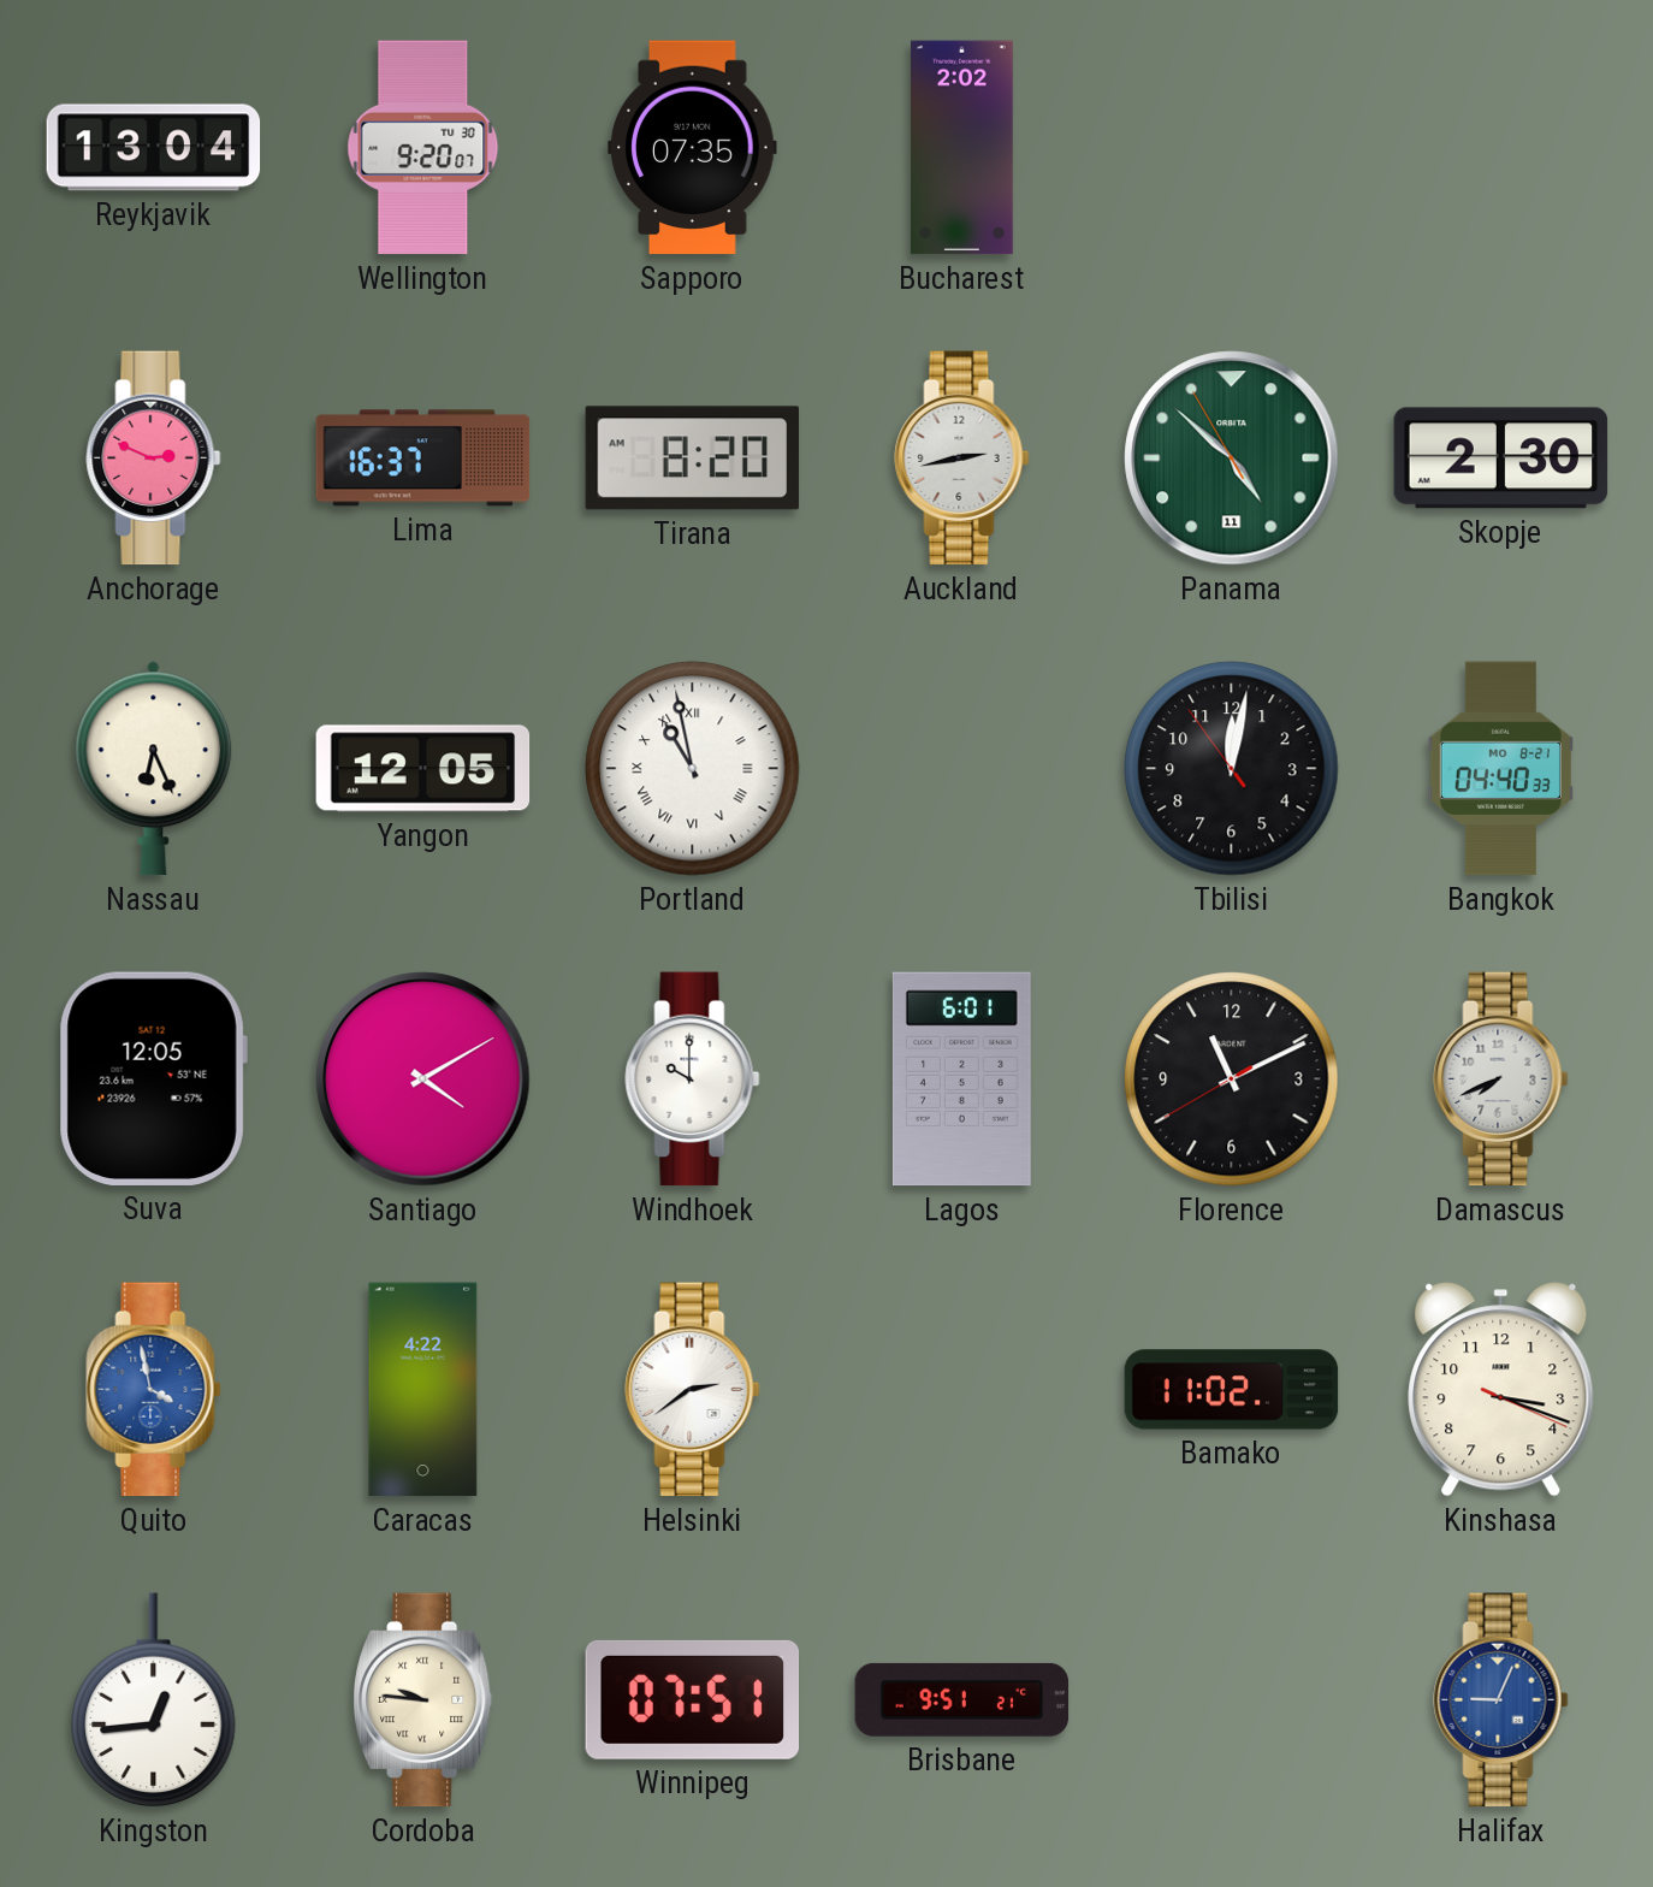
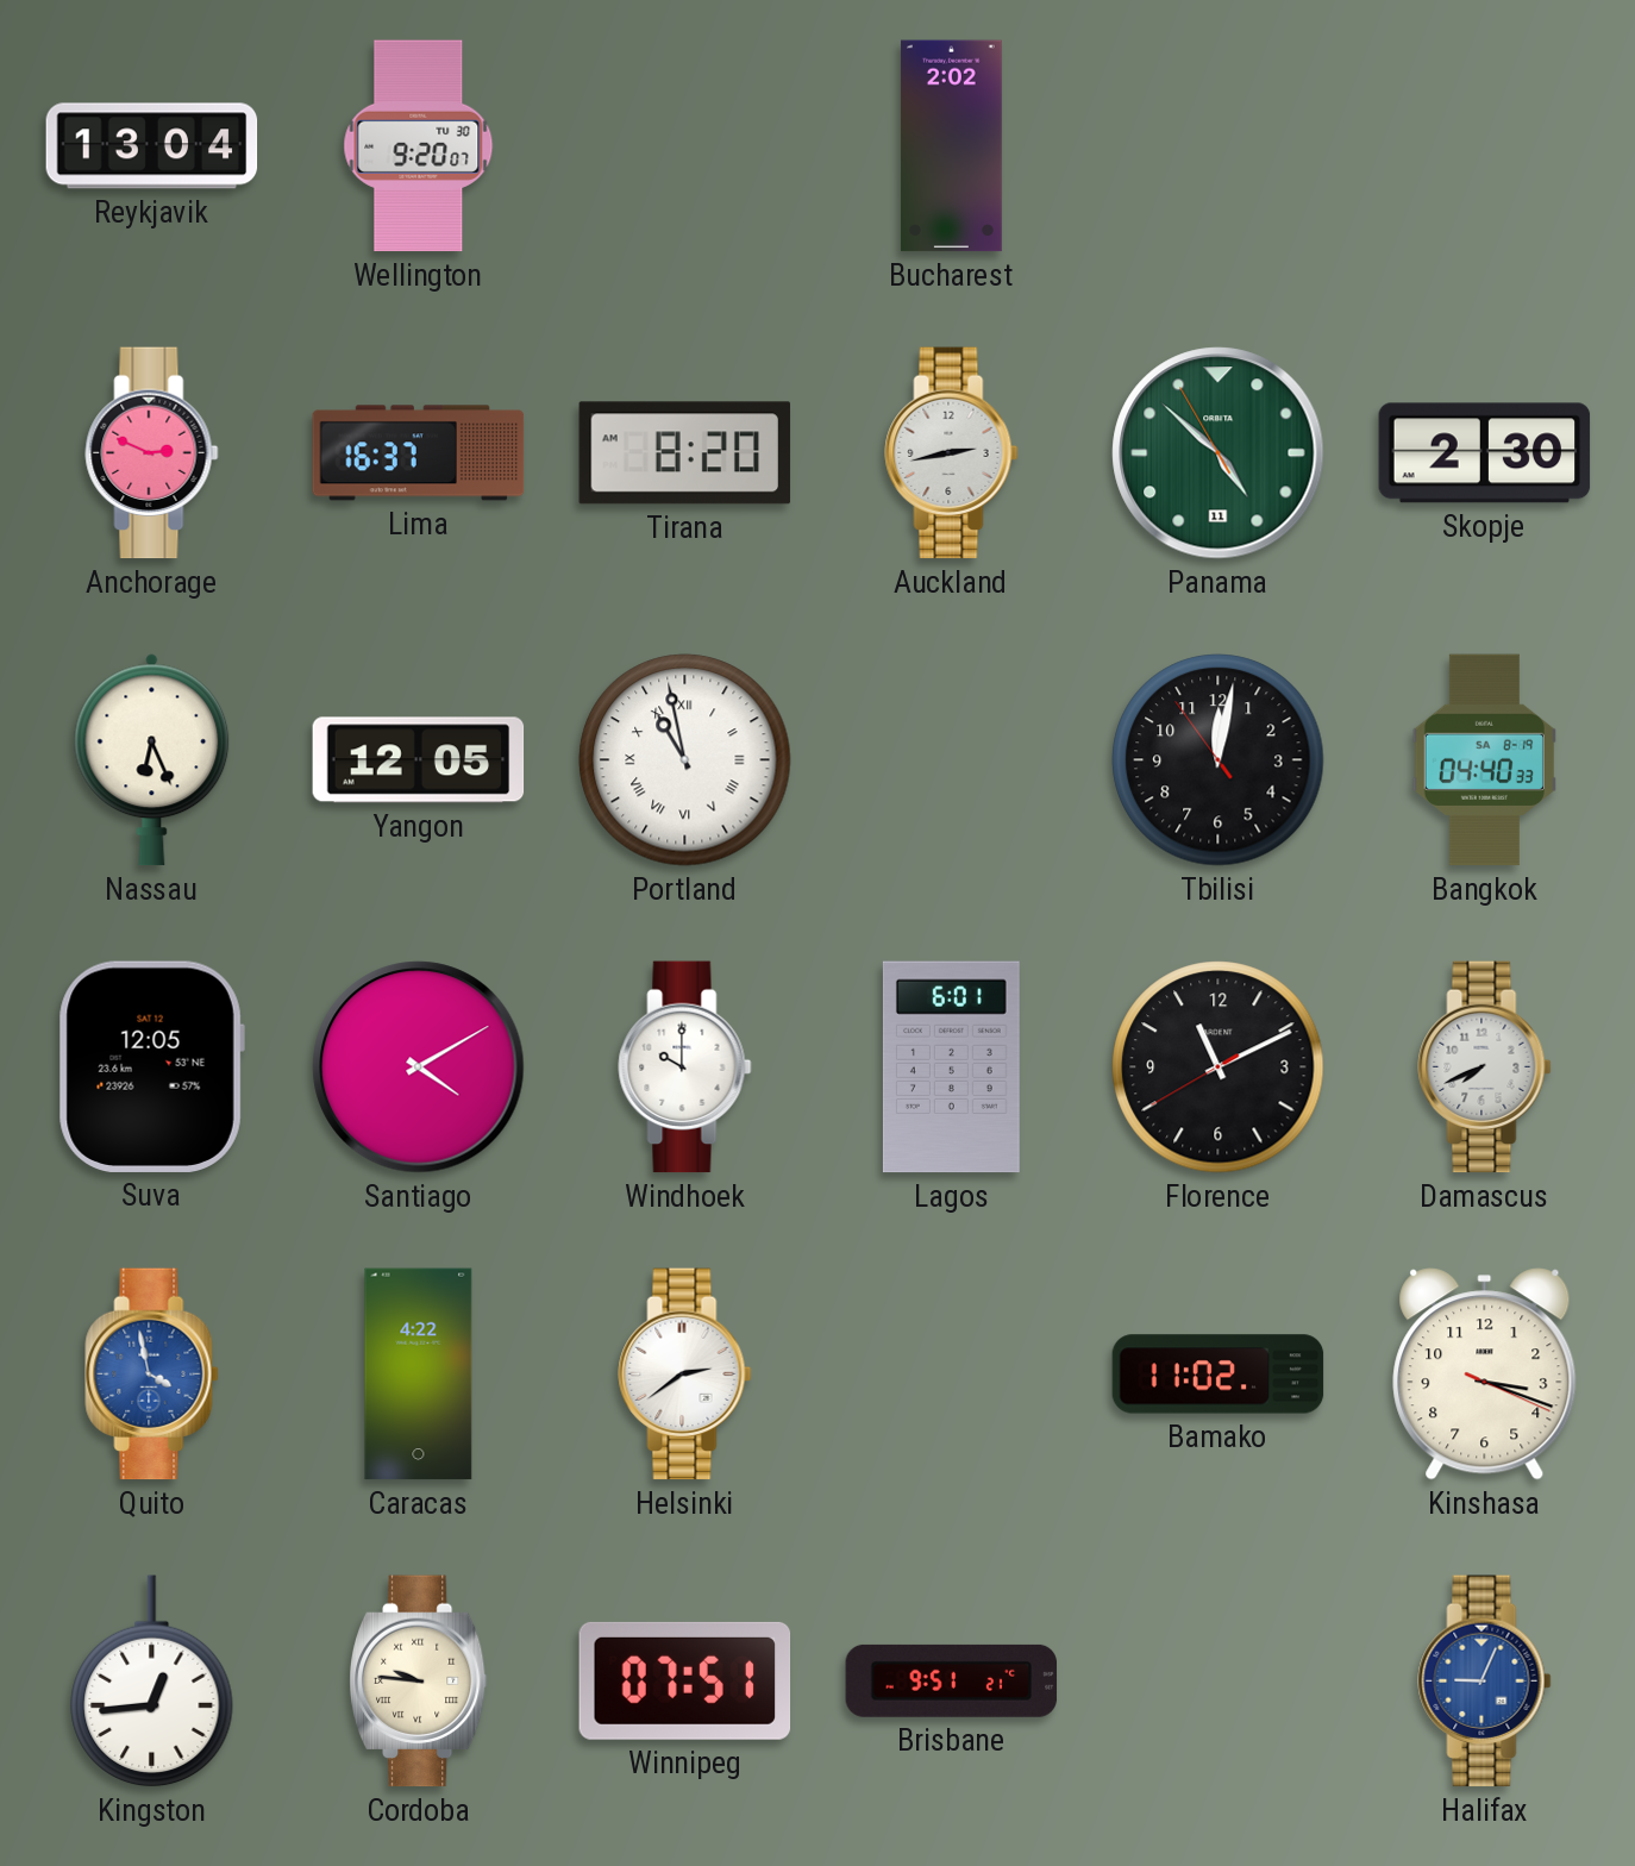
Sapporo: 07:35 -> none (693, 148)
Bangkok date: MO 8-21 -> SA 8-19 (1484, 760)
